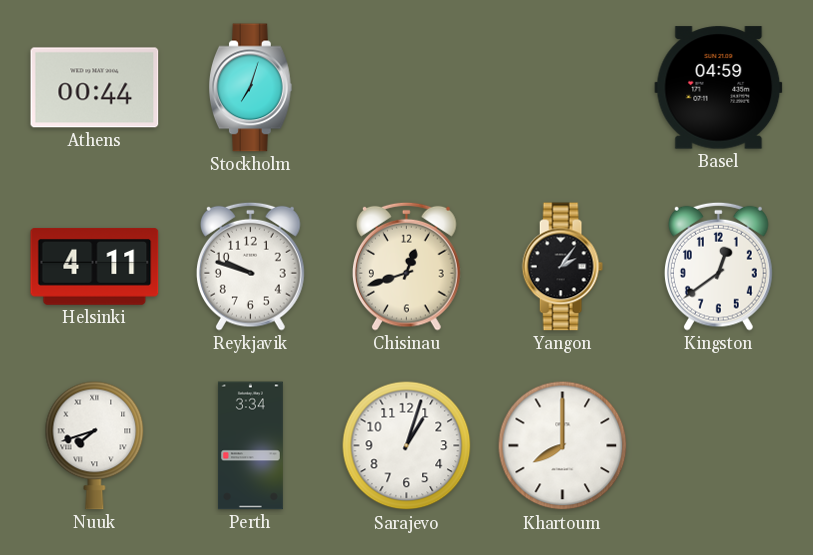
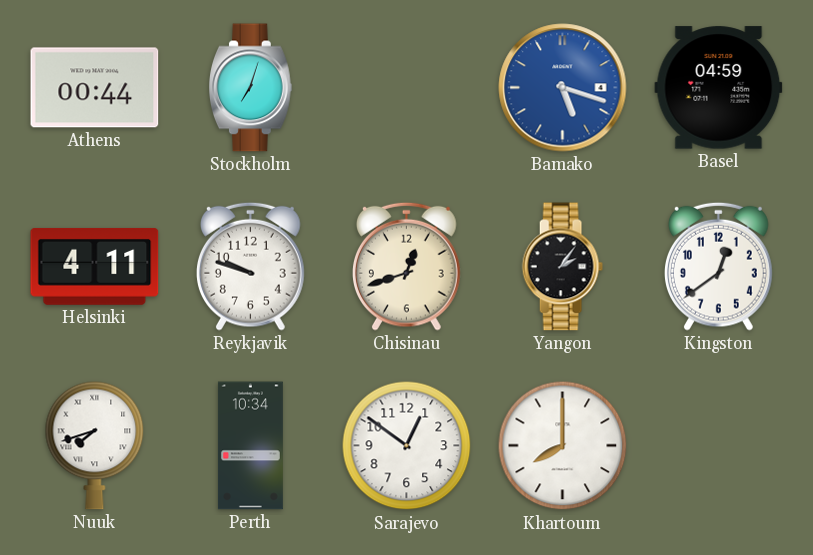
Bamako: none -> 5:18 (563, 88)
Perth: 3:34 -> 10:34 (250, 446)
Sarajevo: 1:03 -> 12:51 (407, 446)
